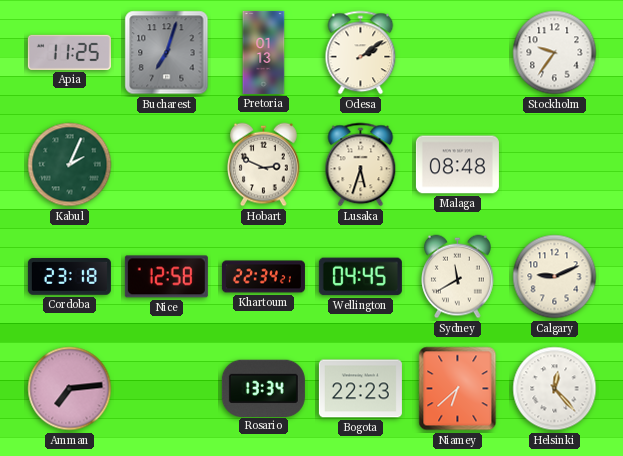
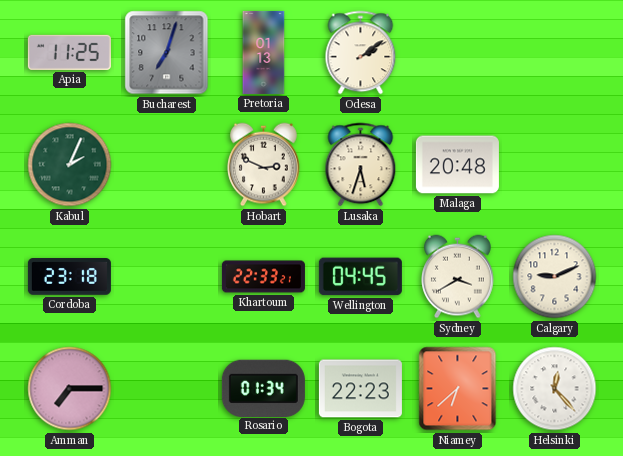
Stockholm: 9:36 -> none (555, 53)
Malaga: 08:48 -> 20:48 (457, 165)
Nice: 12:58 -> none (166, 277)
Khartoum: 22:34 -> 22:33 (263, 277)
Sydney: 11:40 -> 3:40 (458, 277)
Amman: 7:14 -> 7:15 (70, 389)
Rosario: 13:34 -> 01:34 (263, 388)
